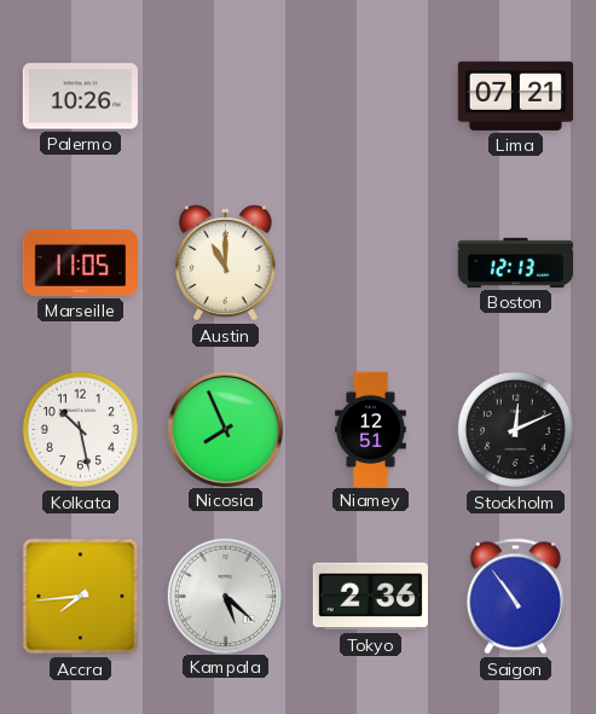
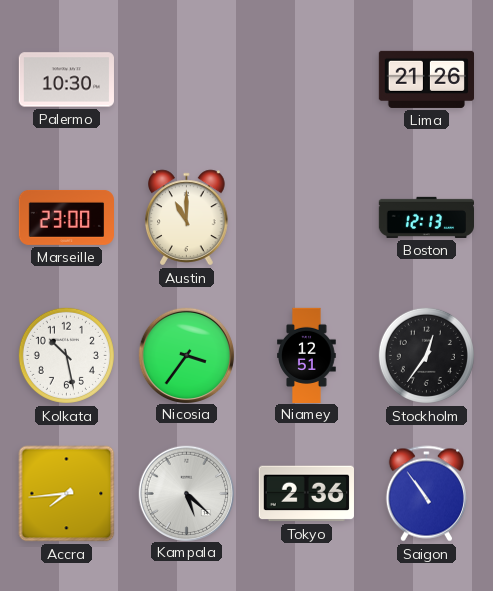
Palermo: 10:26 -> 10:30 (66, 80)
Lima: 07:21 -> 21:26 (426, 79)
Marseille: 11:05 -> 23:00 (66, 217)
Nicosia: 7:56 -> 3:36 (186, 355)
Stockholm: 12:11 -> 12:36 (426, 355)
